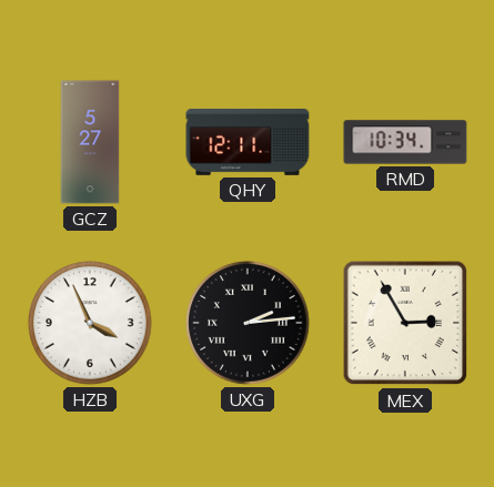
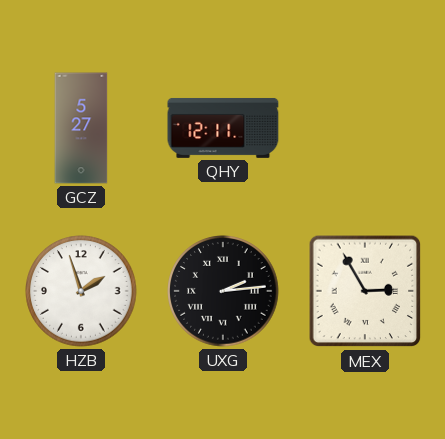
RMD: 10:34 -> none (405, 142)
HZB: 3:56 -> 1:57 (81, 291)
